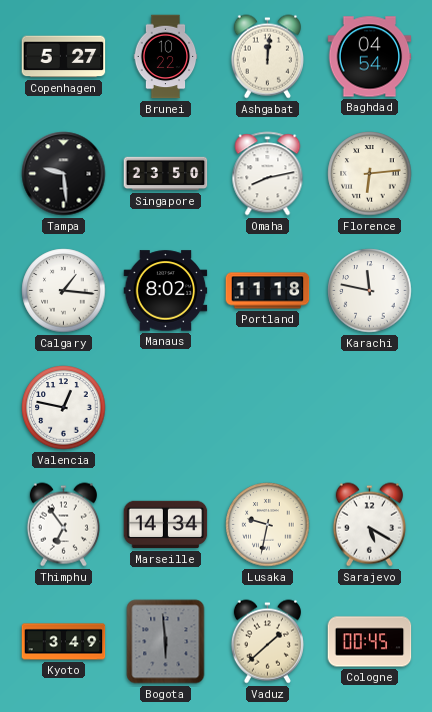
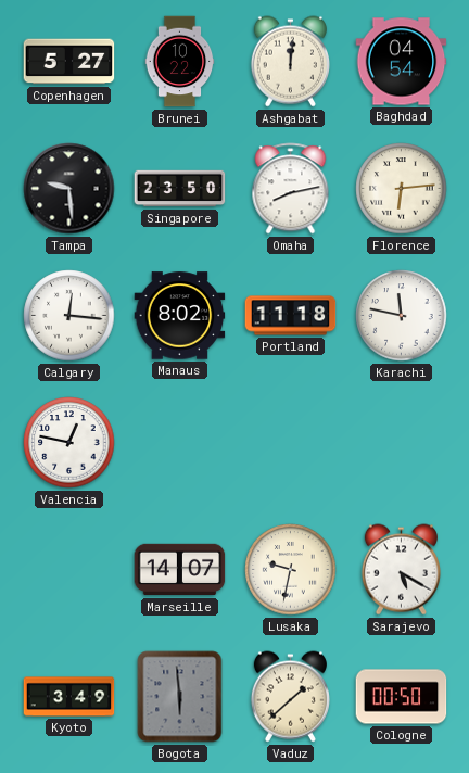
Calgary: 1:16 -> 12:16 (69, 316)
Thimphu: 6:54 -> none (63, 525)
Marseille: 14:34 -> 14:07 (180, 570)
Cologne: 00:45 -> 00:50 (402, 697)
